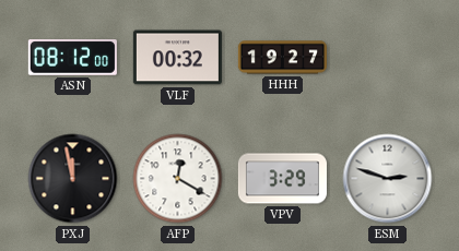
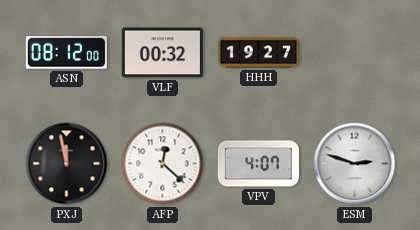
AFP: 12:20 -> 12:22 (163, 164)
VPV: 3:29 -> 4:07 (258, 164)
